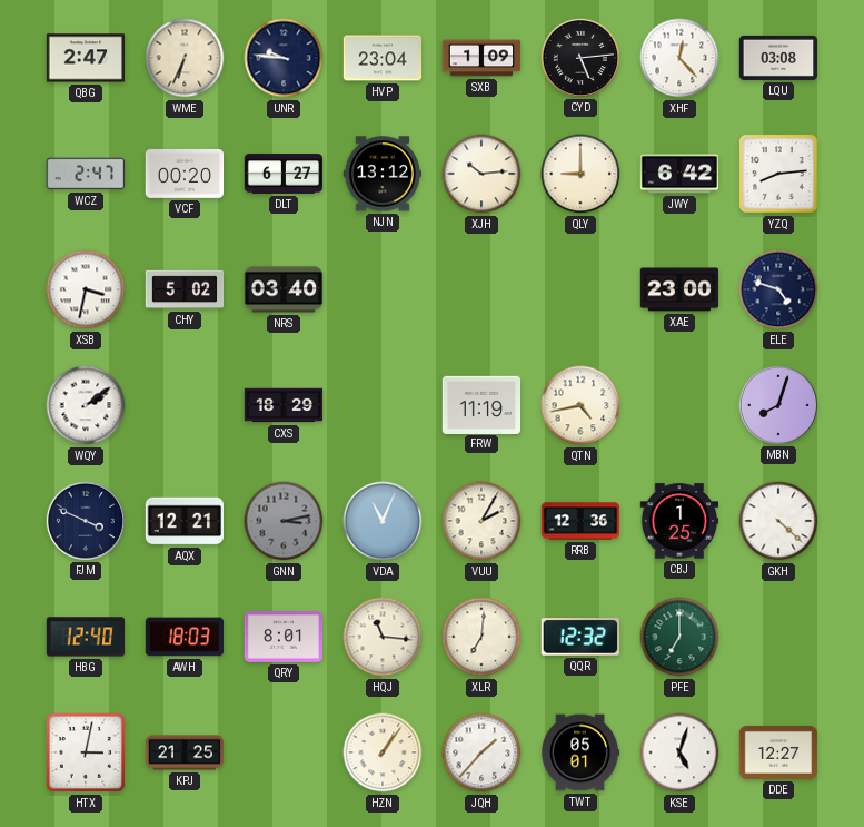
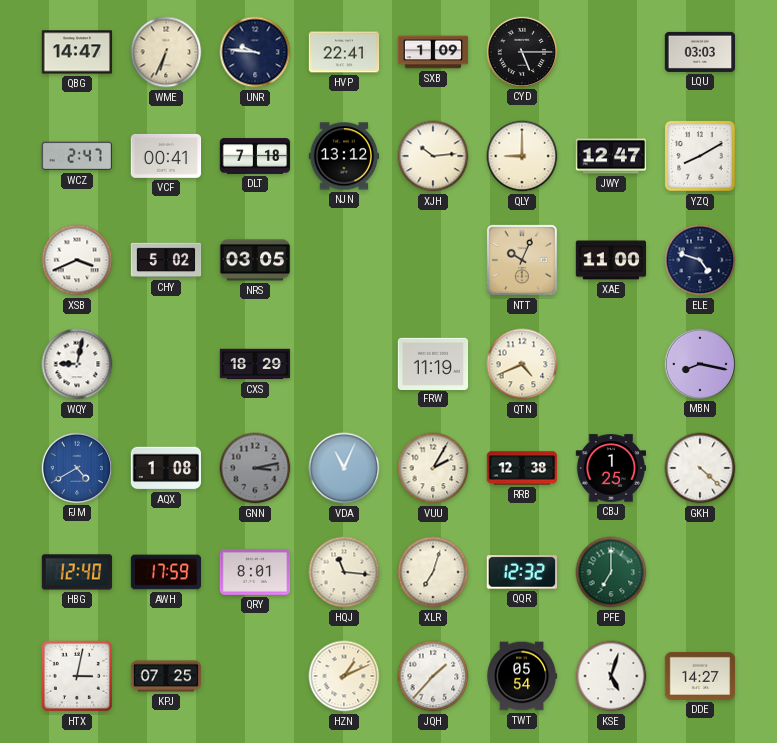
QBG: 2:47 -> 14:47 (77, 52)
HVP: 23:04 -> 22:41 (344, 52)
CYD: 5:14 -> 5:15 (521, 51)
XHF: 12:23 -> none (679, 58)
LQU: 03:08 -> 03:03 (700, 52)
VCF: 00:20 -> 00:41 (166, 156)
DLT: 6:27 -> 7:18 (255, 156)
JWY: 6:42 -> 12:47 (611, 156)
YZQ: 8:14 -> 8:10 (700, 156)
XSB: 3:32 -> 3:41 (77, 260)
NRS: 03:40 -> 03:05 (255, 260)
NTT: none -> 10:04 (522, 260)
XAE: 23:00 -> 11:00 (611, 260)
WQY: 2:09 -> 9:02 (77, 364)
QTN: 4:43 -> 4:41 (522, 364)
MBN: 8:03 -> 8:17 (699, 363)
FJM: 3:49 -> 4:40 (76, 467)
FJM dial: navy -> blue (76, 467)
AQX: 12:21 -> 1:08 (166, 468)
RRB: 12:36 -> 12:38 (522, 468)
AWH: 18:03 -> 17:59 (166, 572)
XLR: 7:01 -> 7:03 (433, 572)
KPJ: 21:25 -> 07:25 (166, 676)
HZN: 1:06 -> 1:11 (344, 676)
TWT: 05:01 -> 05:54 (522, 676)
DDE: 12:27 -> 14:27 (700, 676)
